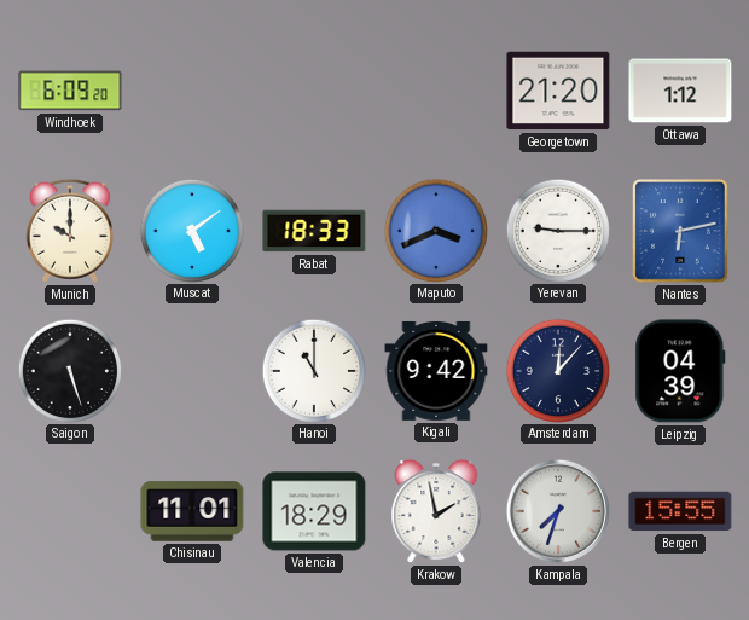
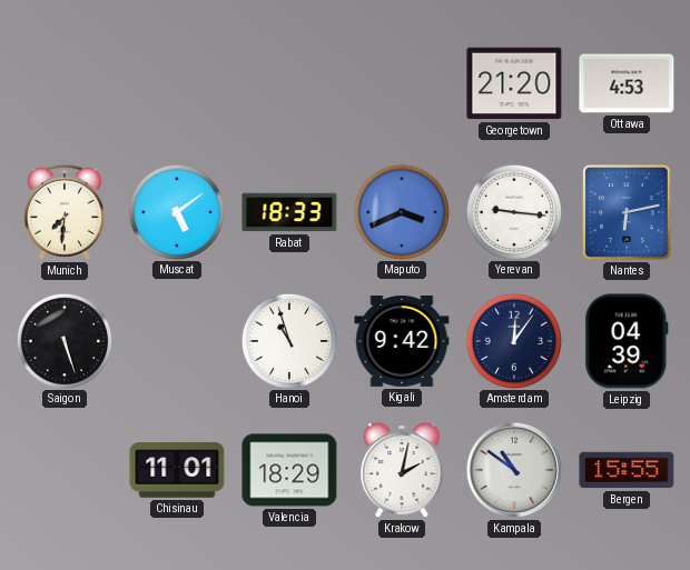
Windhoek: 6:09 -> none (70, 91)
Ottawa: 1:12 -> 4:53 (627, 83)
Munich: 10:00 -> 7:31 (65, 212)
Yerevan: 9:15 -> 9:16 (513, 211)
Hanoi: 11:00 -> 10:57 (288, 340)
Amsterdam: 12:07 -> 12:06 (513, 340)
Krakow: 1:58 -> 2:02 (402, 470)
Kampala: 7:33 -> 10:51 (514, 470)
